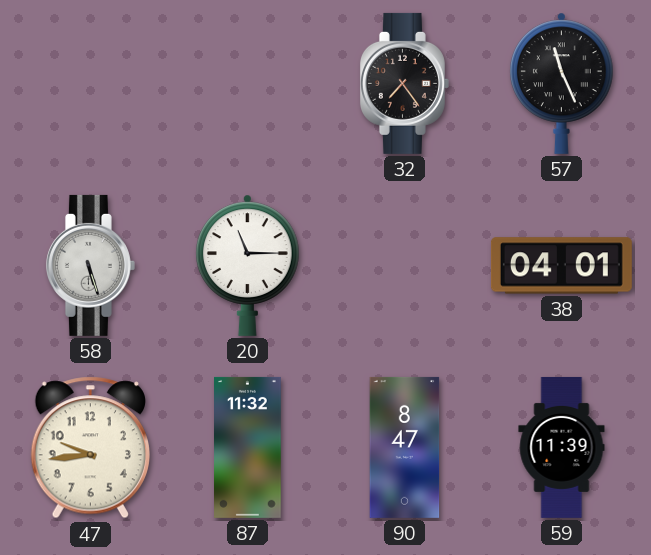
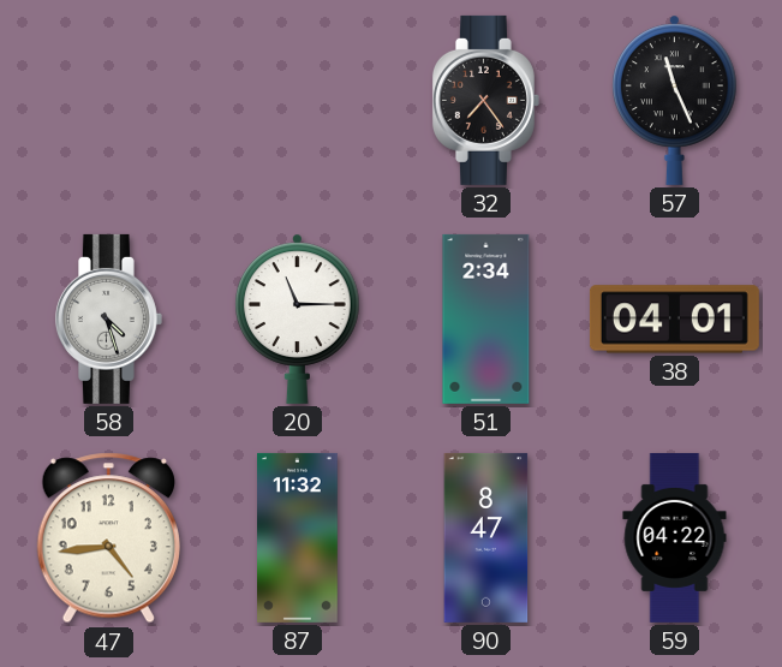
58: 5:27 -> 4:27 (108, 318)
51: none -> 2:34 (486, 318)
47: 9:44 -> 4:44 (108, 538)
59: 11:39 -> 04:22 (675, 537)
